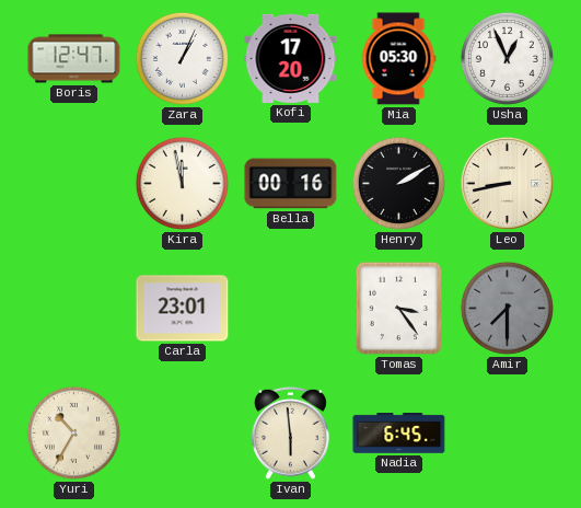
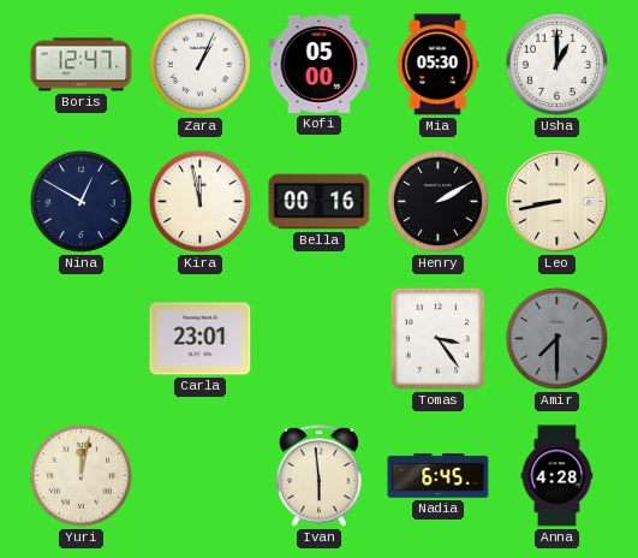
Kofi: 17:20 -> 05:00 (320, 64)
Usha: 12:56 -> 1:00 (556, 64)
Nina: none -> 12:50 (81, 201)
Yuri: 10:35 -> 12:02 (81, 475)
Anna: none -> 4:28 (557, 476)
